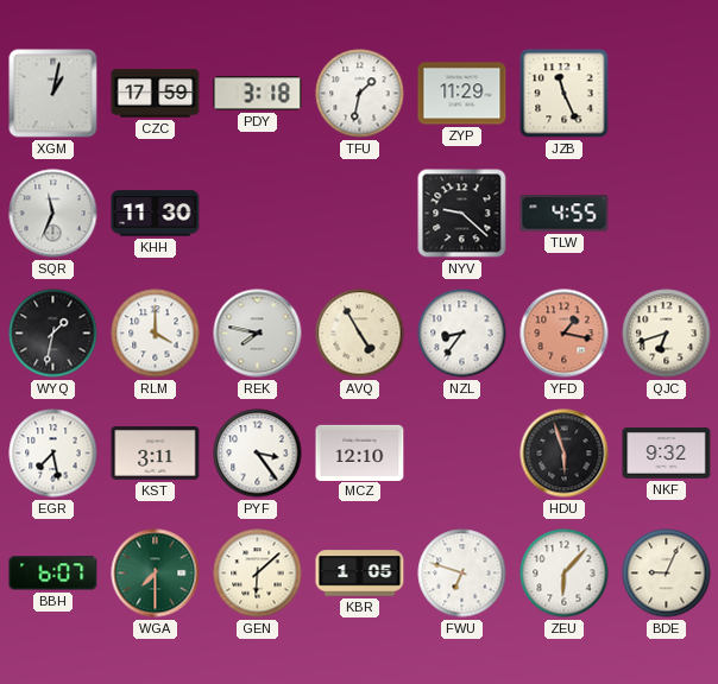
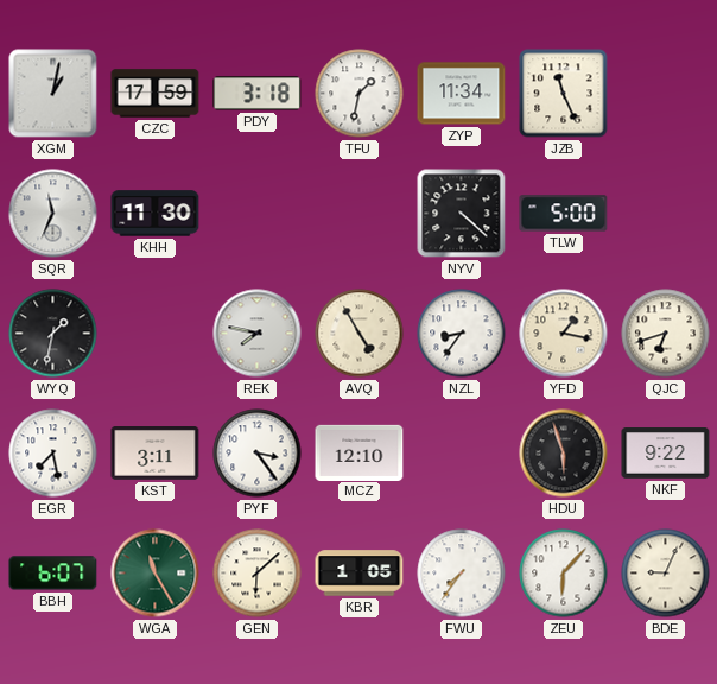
ZYP: 11:29 -> 11:34 (462, 94)
NYV: 9:22 -> 4:22 (462, 214)
TLW: 4:55 -> 5:00 (564, 214)
RLM: 4:00 -> none (156, 334)
YFD dial: salmon -> cream (564, 334)
NKF: 9:32 -> 9:22 (666, 454)
WGA: 7:30 -> 11:25 (156, 574)
FWU: 6:48 -> 7:36 (462, 574)
